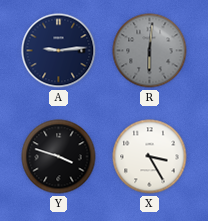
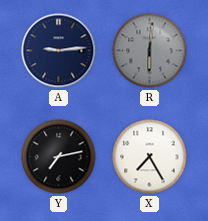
Y: 3:48 -> 7:13 (59, 157)
X: 3:25 -> 7:25 (150, 157)
